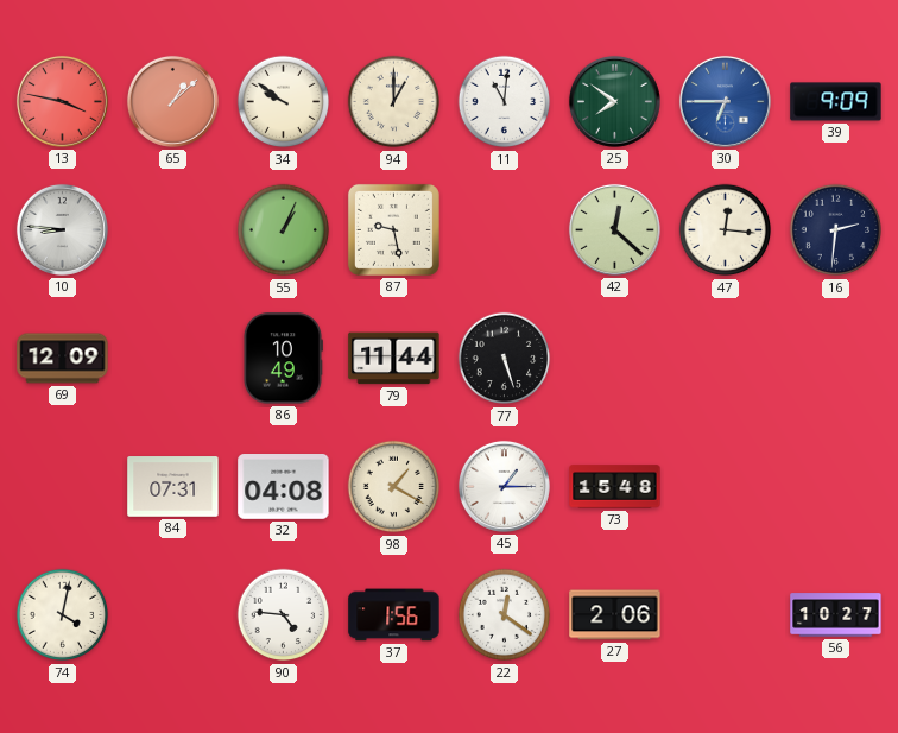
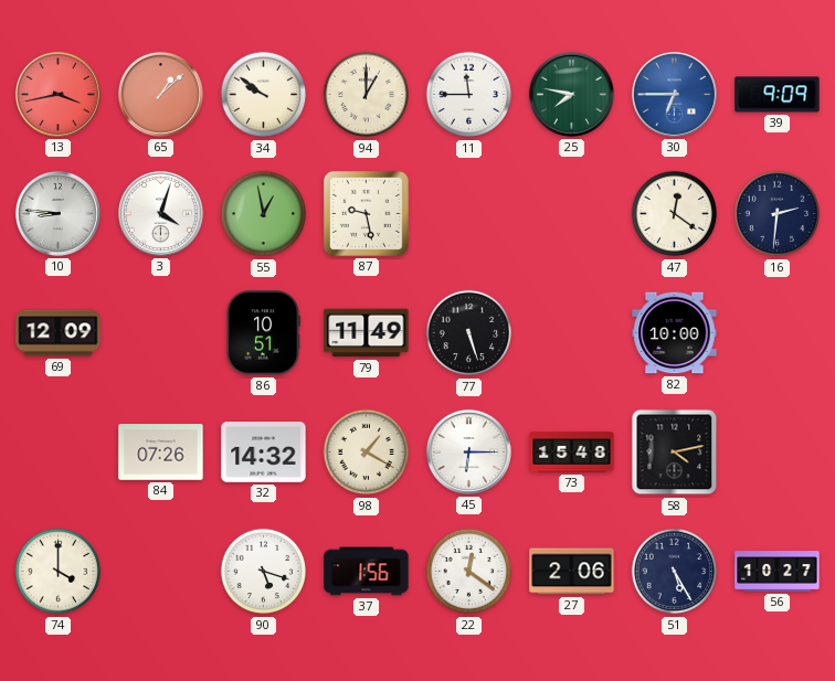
13: 3:47 -> 3:43 (57, 94)
11: 11:01 -> 11:45 (469, 95)
25: 7:51 -> 7:47 (571, 94)
3: none -> 4:03 (160, 213)
55: 1:04 -> 12:58 (264, 214)
42: 12:22 -> none (614, 229)
47: 12:16 -> 12:21 (675, 214)
86: 10:49 -> 10:51 (263, 333)
79: 11:44 -> 11:49 (367, 333)
82: none -> 10:00 (675, 333)
84: 07:31 -> 07:26 (161, 453)
32: 04:08 -> 14:32 (264, 453)
45: 1:15 -> 6:15 (468, 451)
58: none -> 4:13 (675, 453)
74: 4:02 -> 4:00 (59, 572)
90: 4:46 -> 5:18 (264, 572)
51: none -> 5:25 (675, 572)
